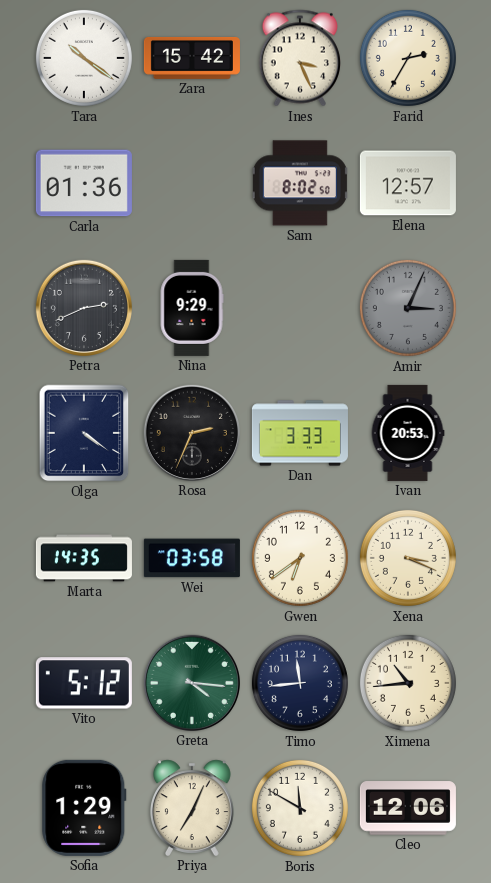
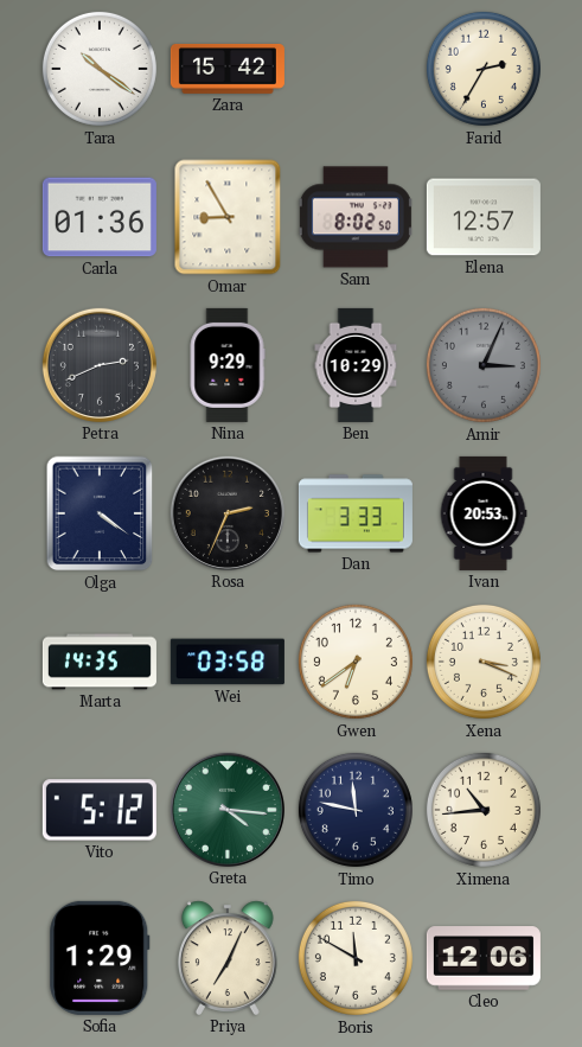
Ines: 3:26 -> none (300, 58)
Omar: none -> 8:55 (228, 217)
Ben: none -> 10:29 (356, 365)
Timo: 11:44 -> 11:47 (356, 810)
